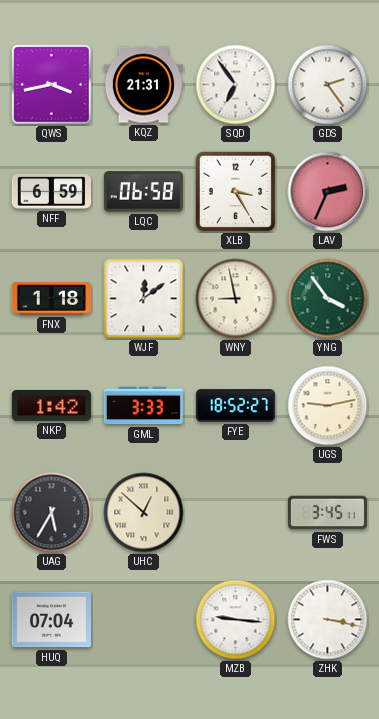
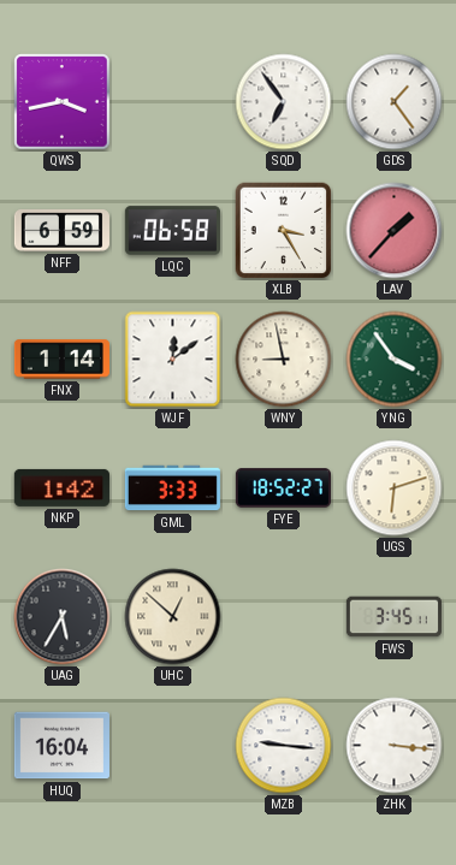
KQZ: 21:31 -> none (143, 85)
GDS: 2:24 -> 1:24 (395, 102)
LAV: 2:34 -> 1:37 (395, 231)
FNX: 1:18 -> 1:14 (61, 360)
UGS: 9:13 -> 6:12 (395, 488)
HUQ: 07:04 -> 16:04 (61, 746)
ZHK: 3:17 -> 3:16 (395, 746)
